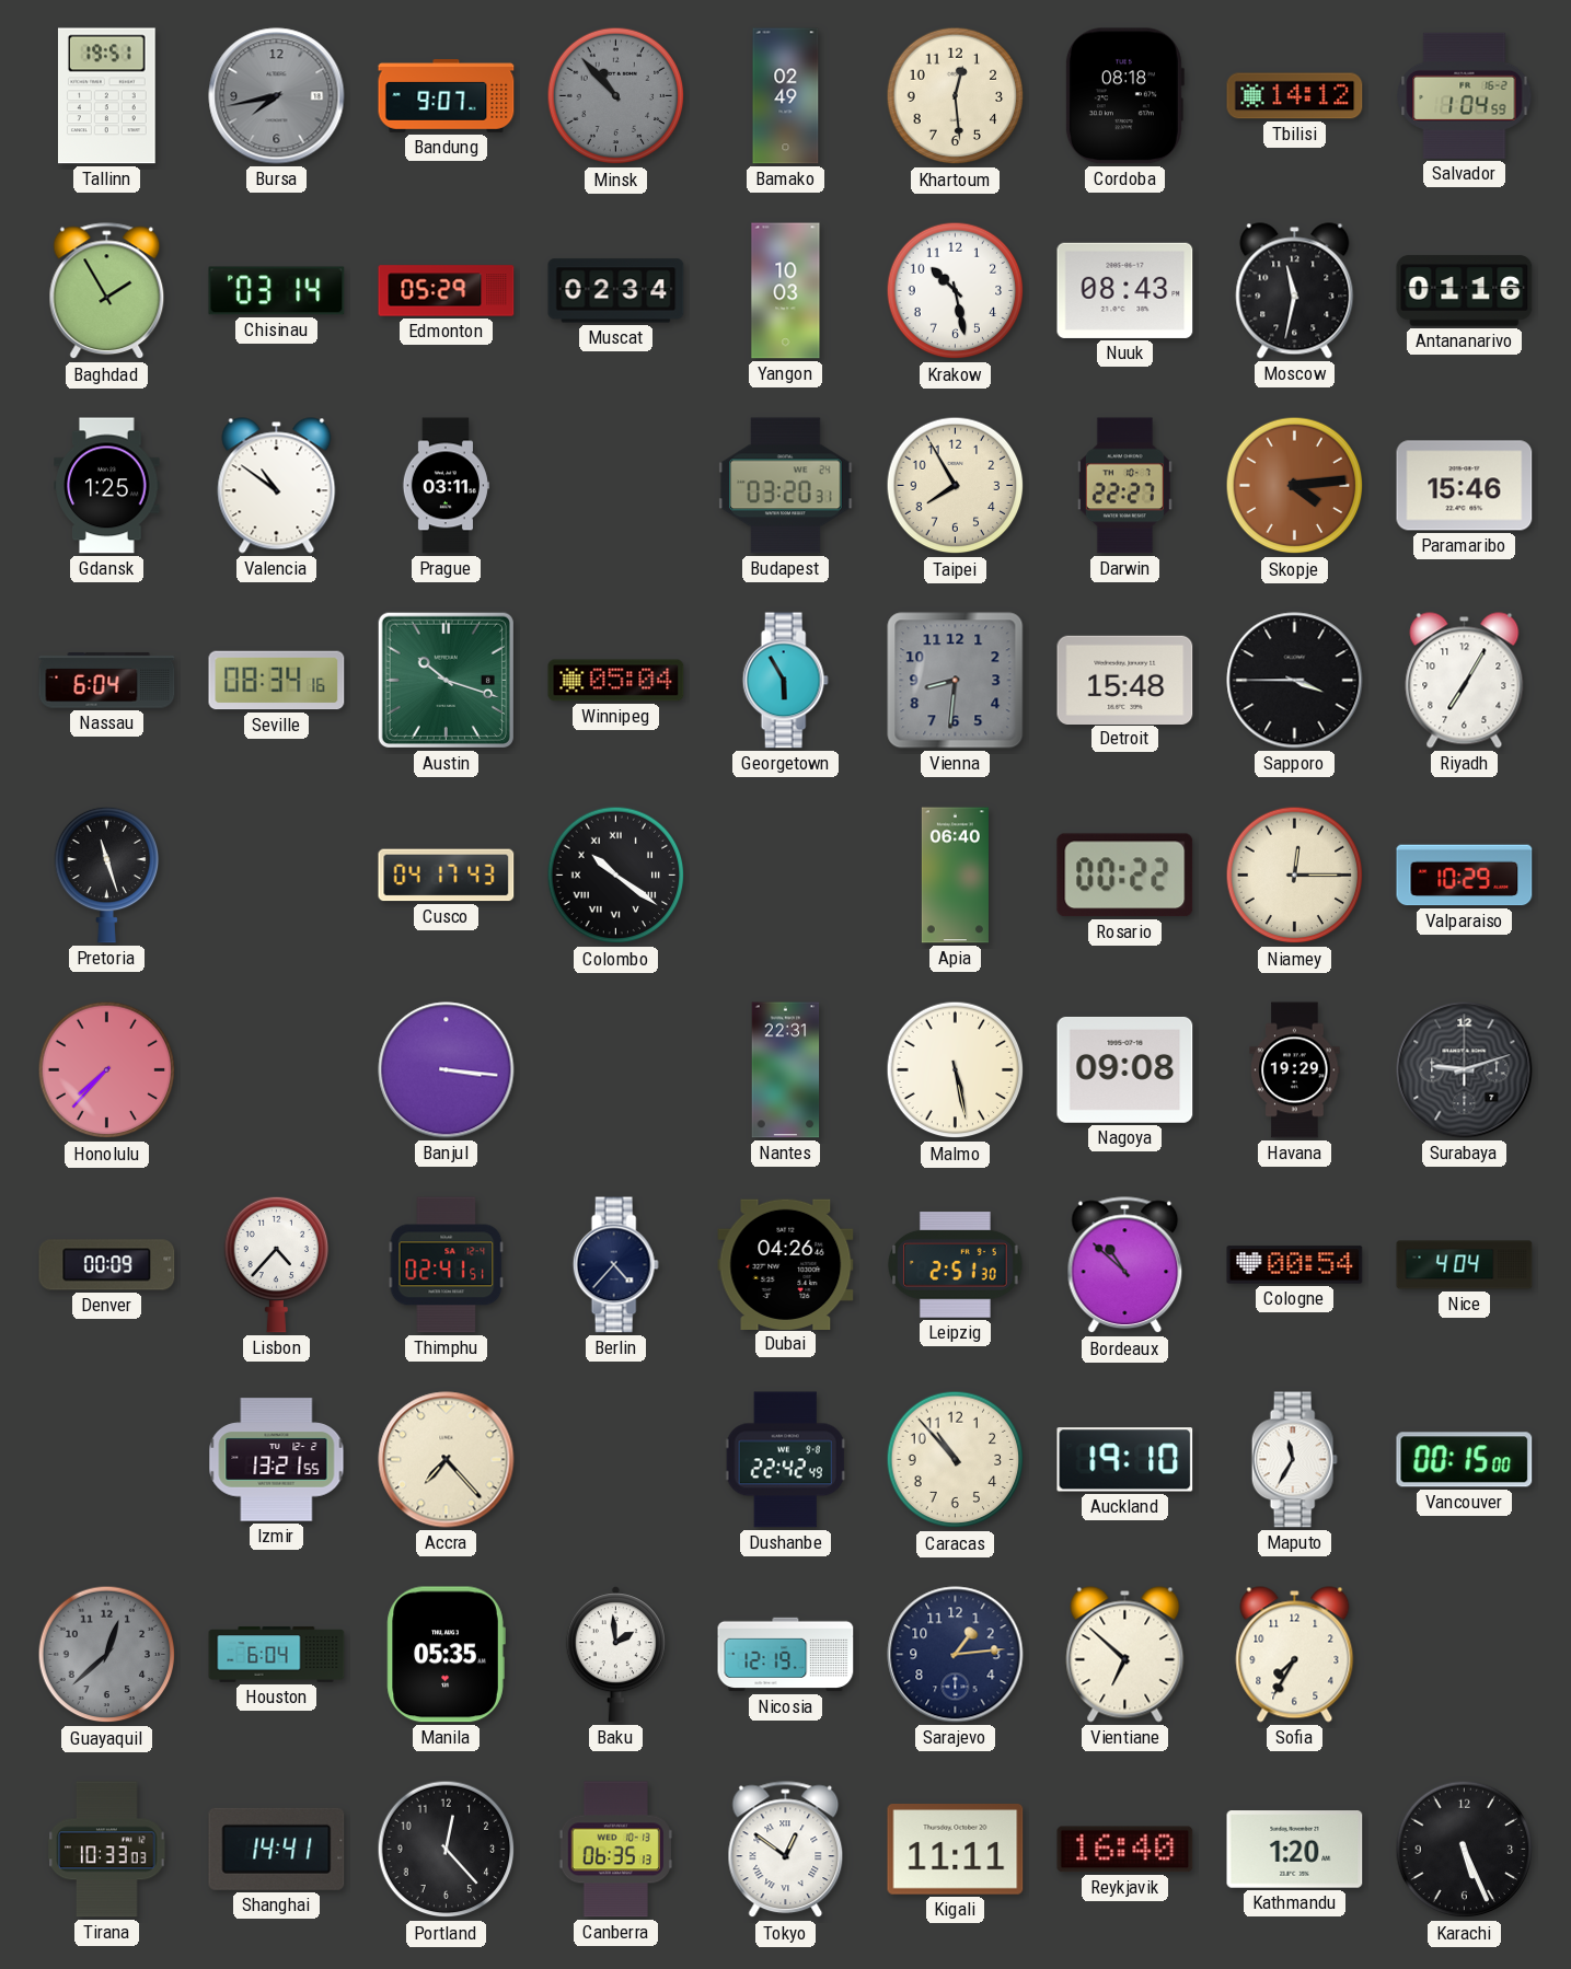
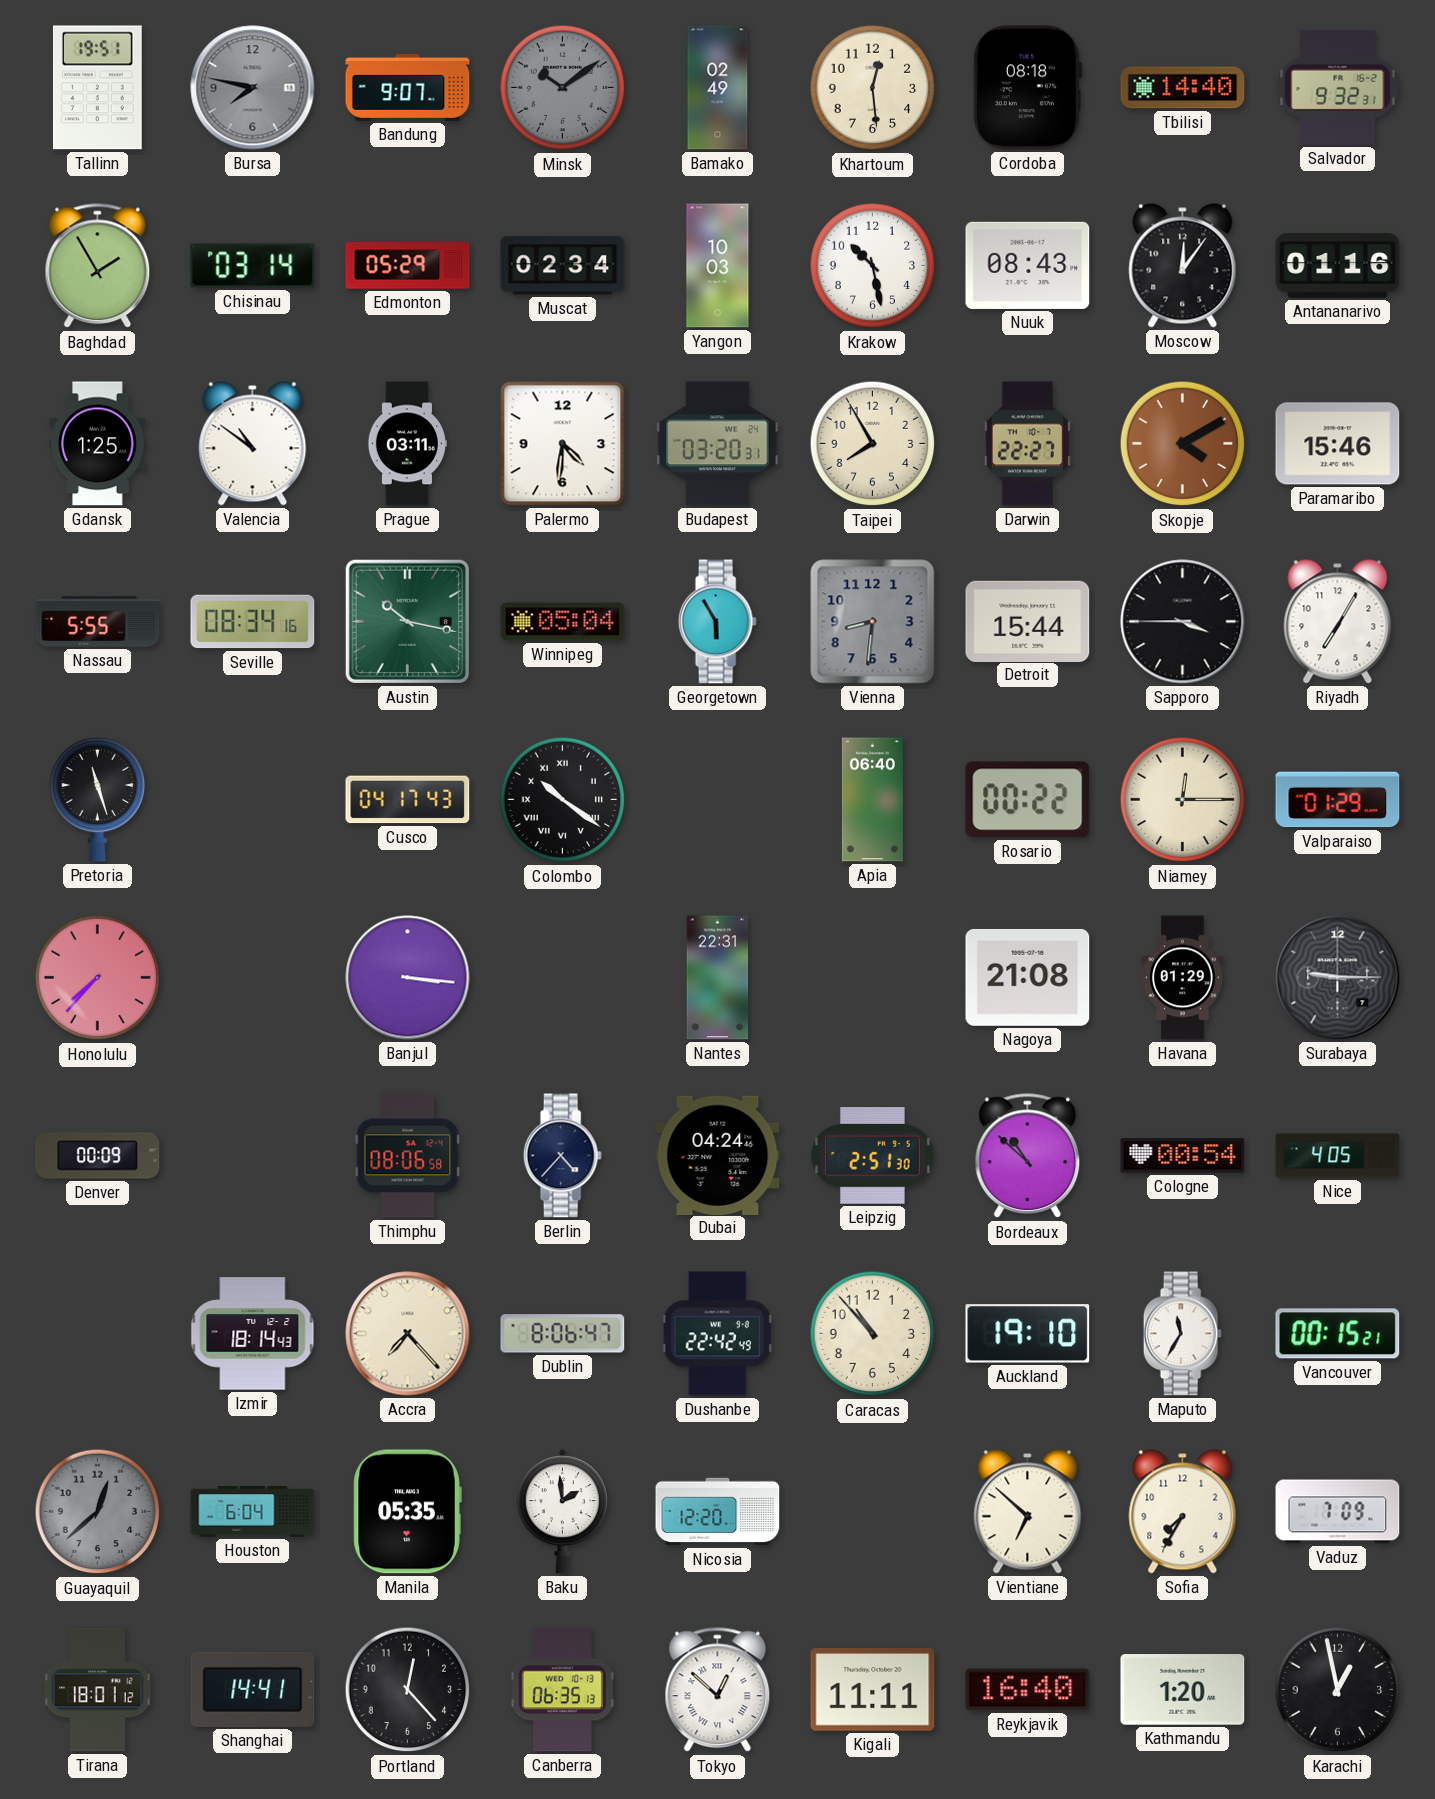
Bursa: 7:43 -> 7:47 (253, 88)
Minsk: 10:53 -> 10:09 (563, 88)
Tbilisi: 14:12 -> 14:40 (1183, 88)
Salvador: 1:04 -> 9:32 (1338, 87)
Moscow: 11:32 -> 12:06 (1183, 266)
Palermo: none -> 4:31 (563, 444)
Skopje: 4:14 -> 4:10 (1183, 444)
Nassau: 6:04 -> 5:55 (98, 622)
Austin: 10:18 -> 10:17 (407, 621)
Detroit: 15:48 -> 15:44 (1028, 621)
Valparaiso: 10:29 -> 01:29 (1338, 800)
Malmo: 5:28 -> none (956, 1070)
Nagoya: 09:08 -> 21:08 (1028, 977)
Havana: 19:29 -> 01:29 (1183, 978)
Surabaya: 9:12 -> 9:15 (1338, 978)
Lisbon: 4:37 -> none (277, 1264)
Thimphu: 02:41 -> 08:06 (408, 1156)
Dubai: 04:26 -> 04:24 (718, 1155)
Nice: 4:04 -> 4:05 (1338, 1156)
Izmir: 13:21 -> 18:14 (253, 1334)
Dublin: none -> 8:06 (563, 1334)
Vancouver: 00:15:00 -> 00:15:21 (1338, 1334)
Nicosia: 12:19 -> 12:20 (718, 1512)
Sarajevo: 1:14 -> none (956, 1655)
Vaduz: none -> 7:09 (1338, 1512)
Tirana: 10:33 -> 18:01 (98, 1690)
Tokyo: 12:51 -> 12:52 (718, 1690)
Karachi: 5:26 -> 12:58 (1338, 1690)
